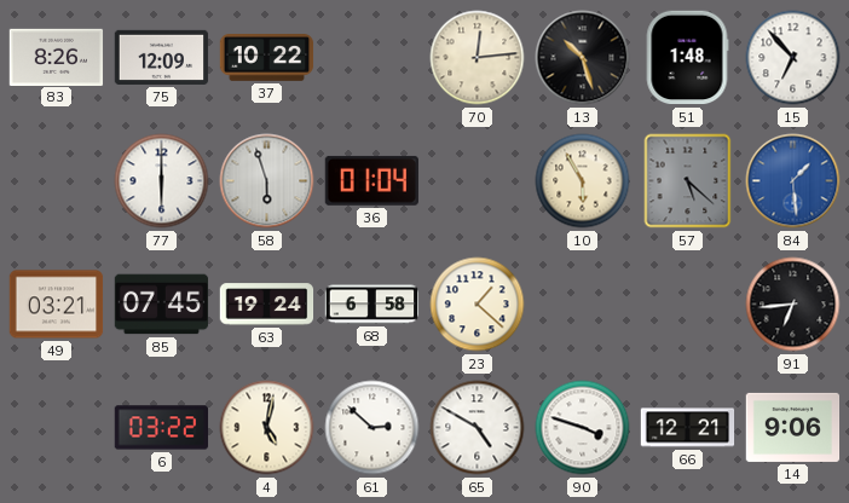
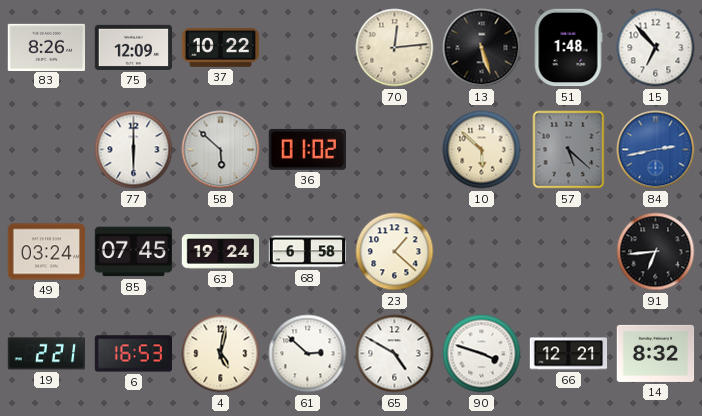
13: 10:27 -> 5:27 (482, 48)
58: 5:57 -> 5:52 (221, 150)
36: 01:04 -> 01:02 (307, 149)
10: 5:55 -> 5:52 (482, 150)
84: 1:29 -> 2:43 (656, 150)
49: 03:21 -> 03:24 (47, 252)
19: none -> 2:21 (47, 354)
6: 03:22 -> 16:53 (134, 354)
14: 9:06 -> 8:32 (656, 353)
